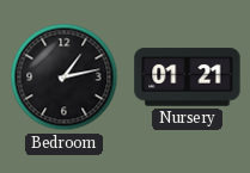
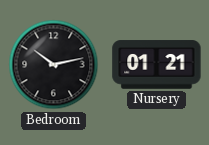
Bedroom: 1:13 -> 10:13 (54, 65)
